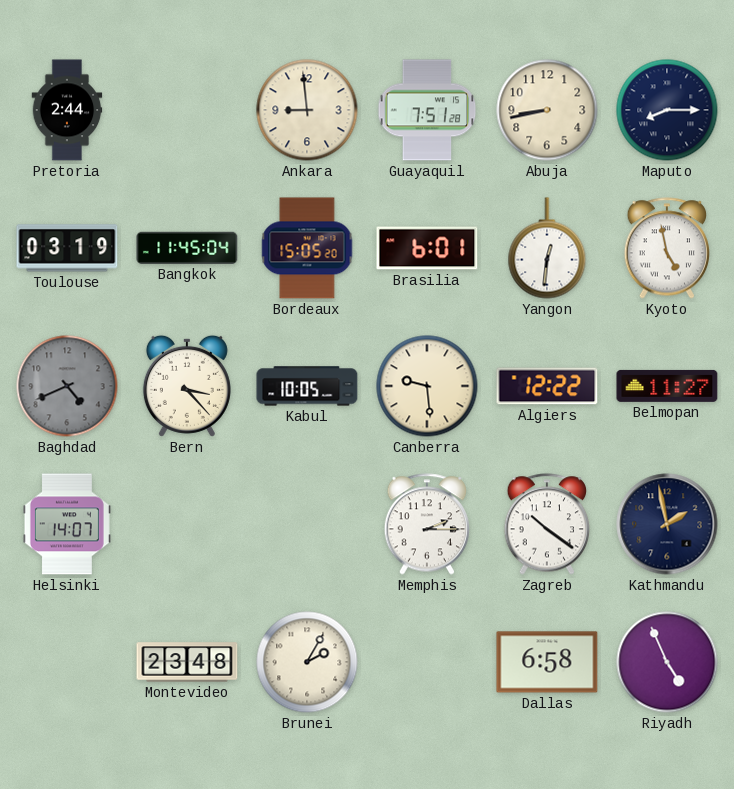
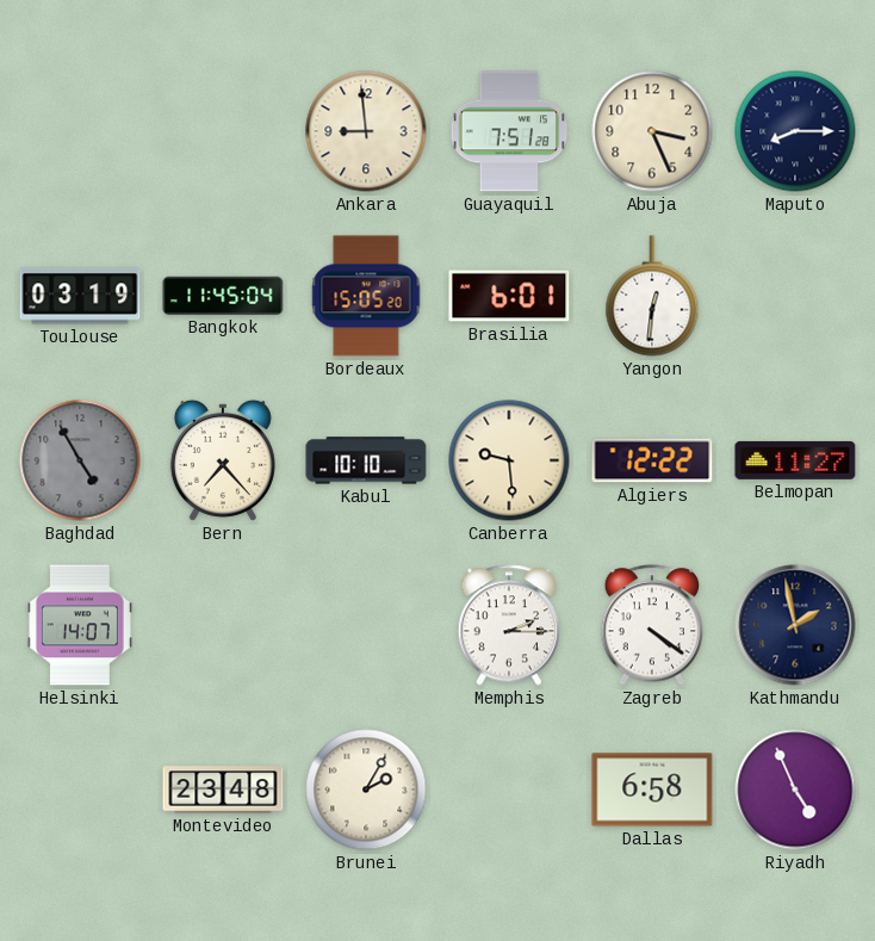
Pretoria: 2:44 -> none (67, 110)
Abuja: 8:43 -> 3:26 (652, 131)
Kyoto: 4:58 -> none (667, 248)
Baghdad: 4:41 -> 4:55 (80, 460)
Bern: 3:23 -> 7:23 (223, 460)
Kabul: 10:05 -> 10:10 (366, 460)
Zagreb: 10:21 -> 4:21 (652, 625)
